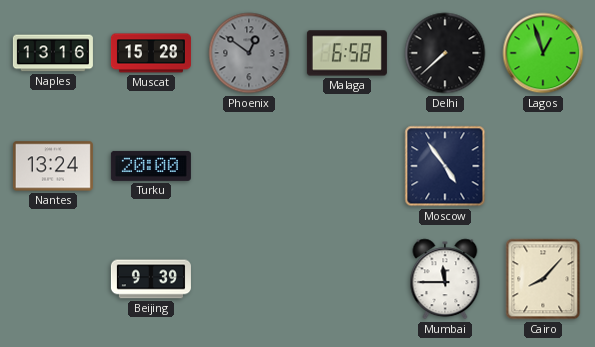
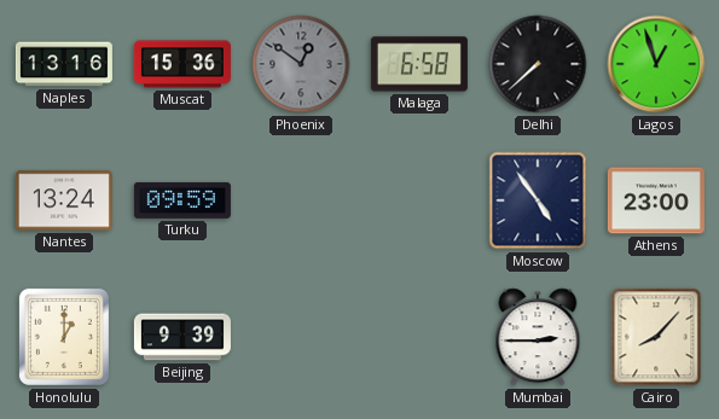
Muscat: 15:28 -> 15:36 (182, 64)
Turku: 20:00 -> 09:59 (182, 200)
Athens: none -> 23:00 (656, 200)
Honolulu: none -> 1:00 (64, 337)
Mumbai: 11:45 -> 2:45 (538, 337)
